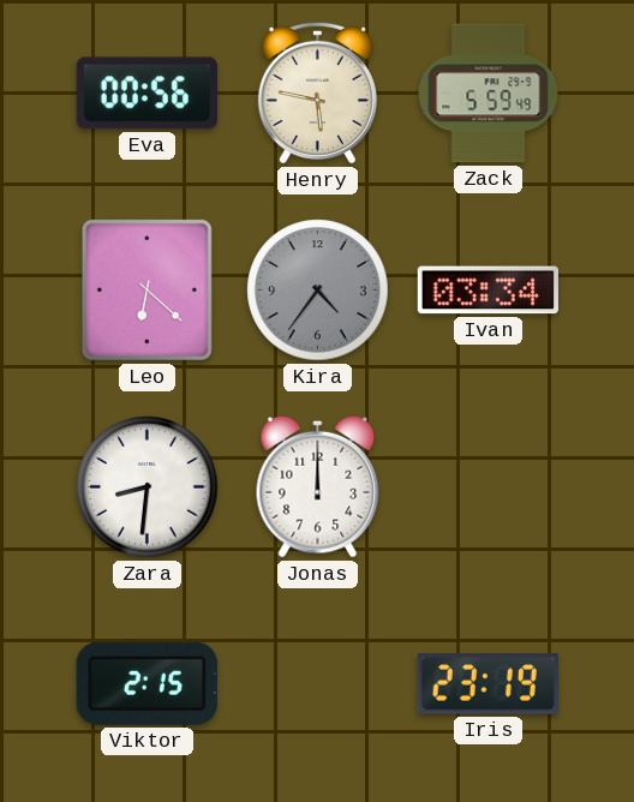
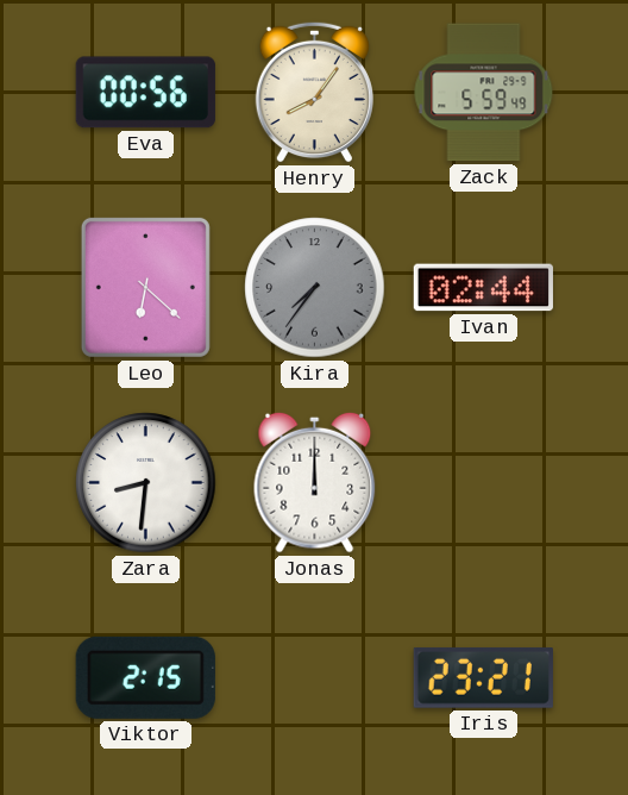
Henry: 5:47 -> 8:06 (314, 92)
Kira: 4:36 -> 7:36 (315, 288)
Ivan: 03:34 -> 02:44 (483, 288)
Iris: 23:19 -> 23:21 (483, 678)
